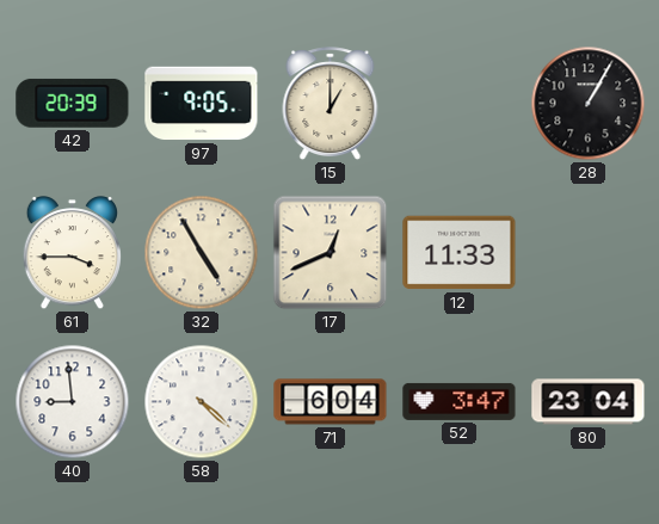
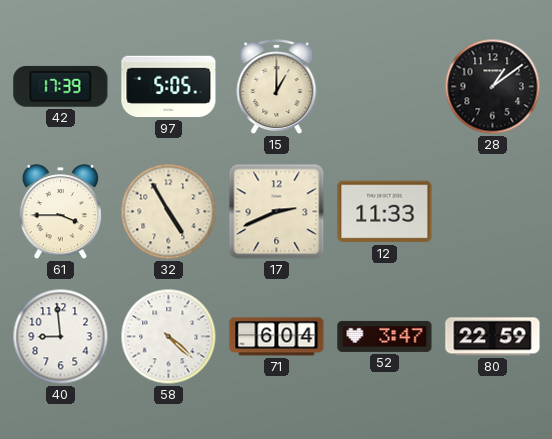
42: 20:39 -> 17:39 (61, 86)
97: 9:05 -> 5:05 (169, 87)
28: 1:05 -> 1:09 (493, 87)
17: 12:41 -> 2:41 (277, 212)
80: 23:04 -> 22:59 (493, 337)
